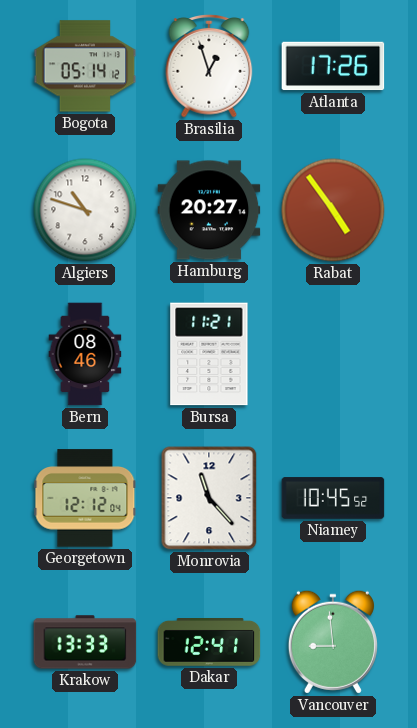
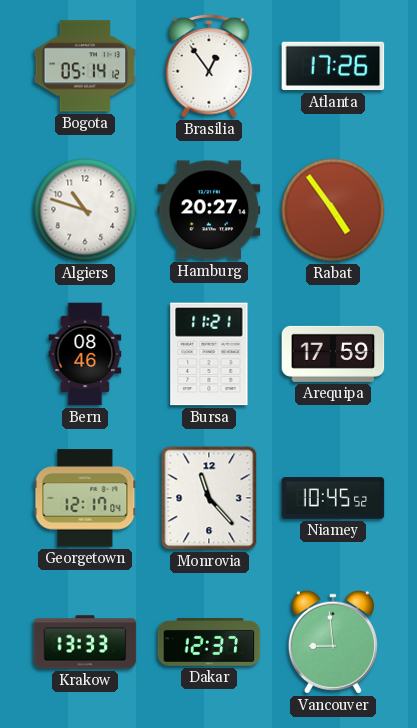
Brasilia: 12:57 -> 12:54 (209, 67)
Arequipa: none -> 17:59 (333, 354)
Georgetown: 12:12 -> 12:17 (85, 498)
Dakar: 12:41 -> 12:37 (209, 643)
